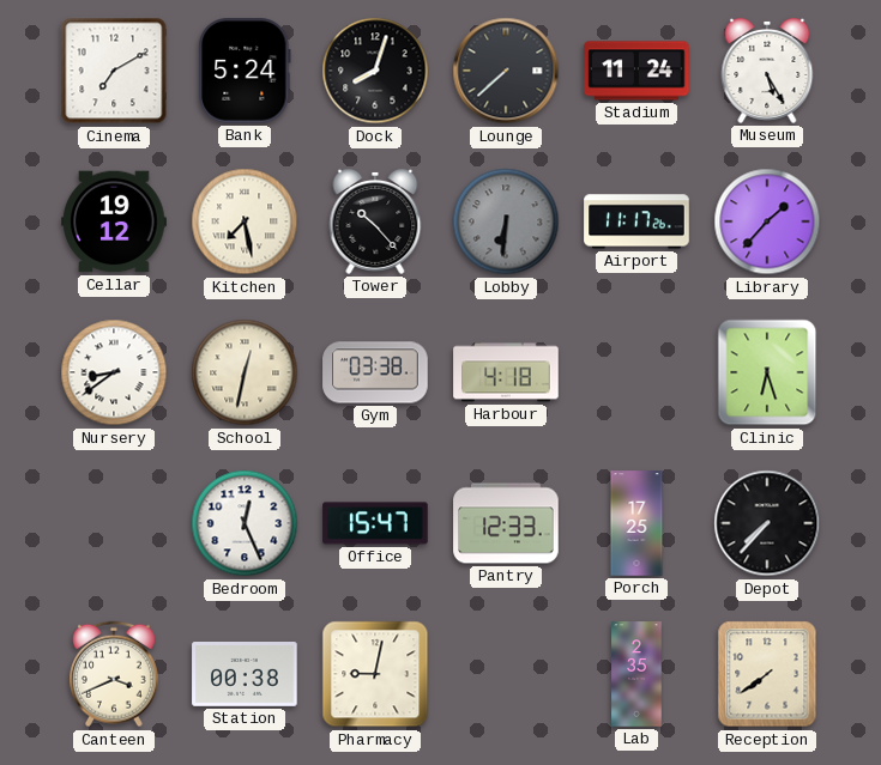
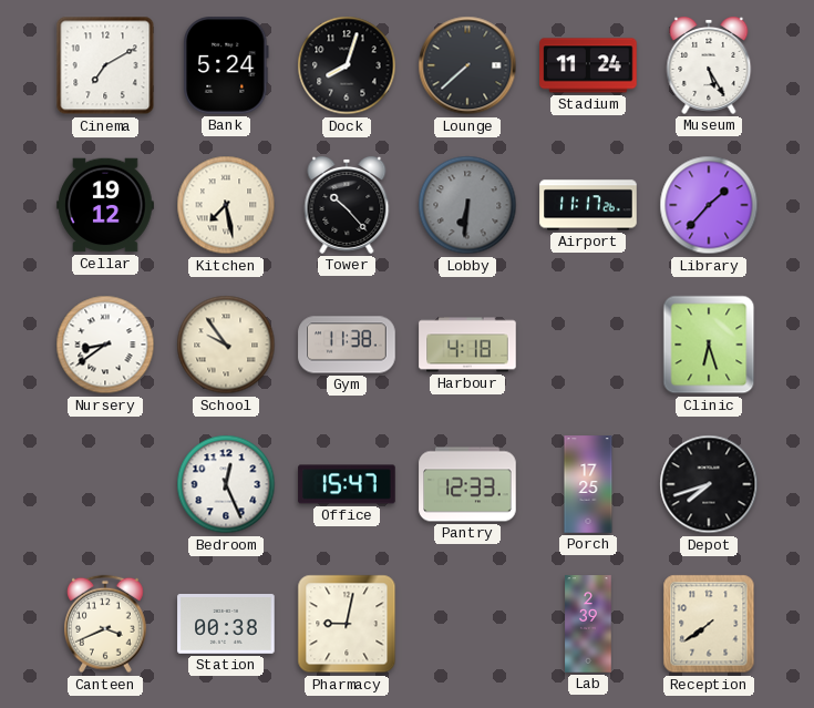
School: 12:32 -> 9:54 (226, 345)
Gym: 03:38 -> 11:38 (347, 345)
Depot: 7:37 -> 7:42 (709, 484)
Lab: 2:35 -> 2:39 (588, 624)
